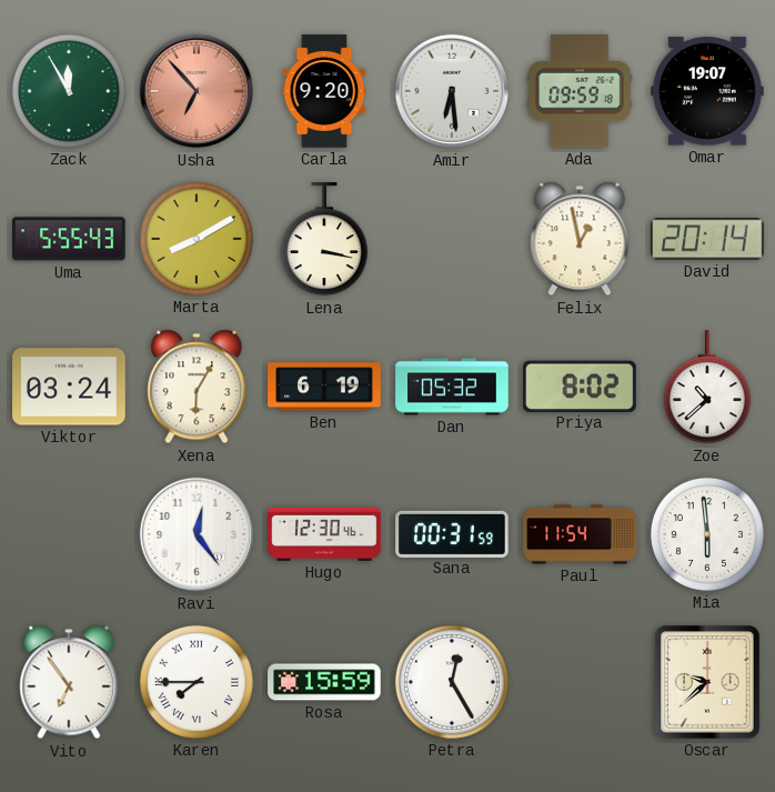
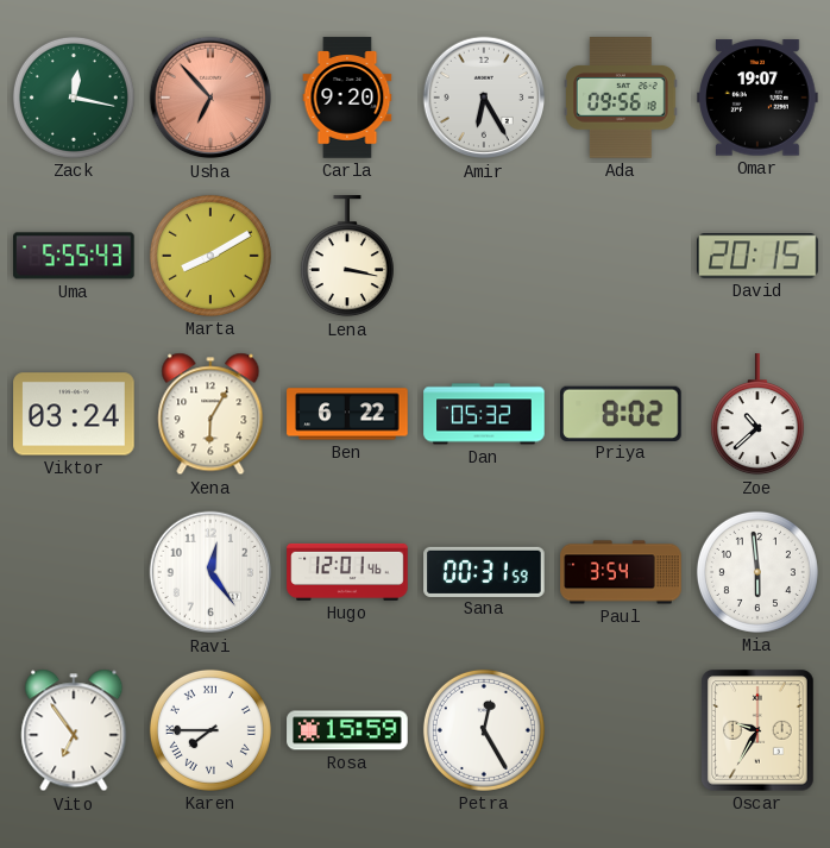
Zack: 11:55 -> 12:17 (74, 98)
Amir: 6:29 -> 6:25 (484, 98)
Ada: 09:59 -> 09:56 (622, 98)
Felix: 12:58 -> none (580, 239)
David: 20:14 -> 20:15 (757, 256)
Ben: 6:19 -> 6:22 (347, 414)
Hugo: 12:30 -> 12:01 (347, 572)
Paul: 11:54 -> 3:54 (621, 572)
Oscar: 9:38 -> 9:35 (757, 730)
